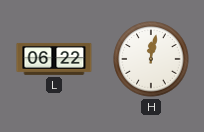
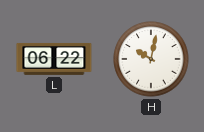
H: 12:02 -> 10:02 (151, 59)
